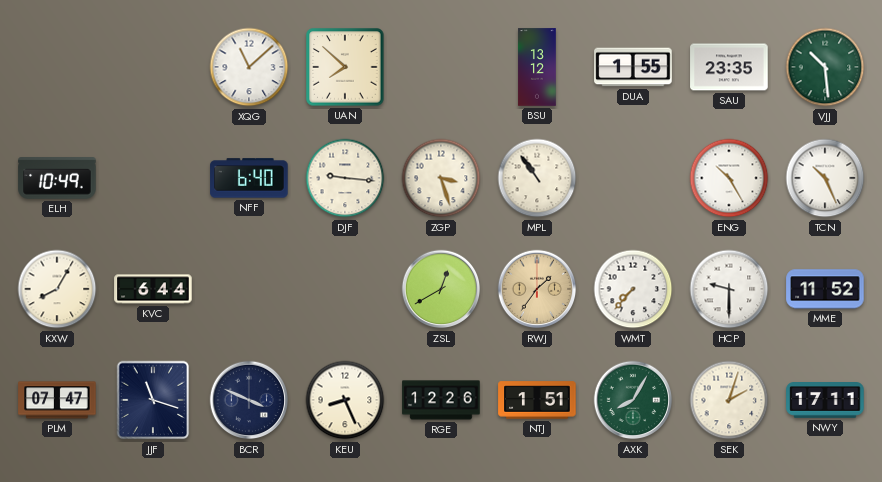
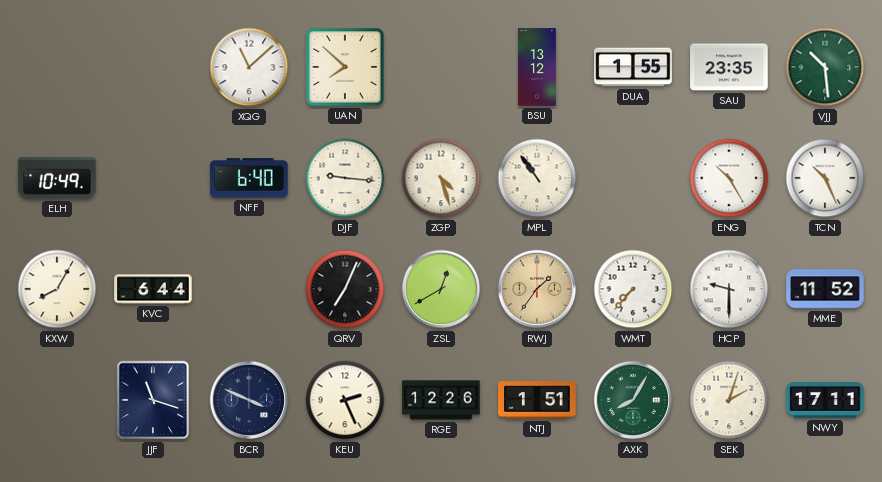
ZGP: 3:27 -> 4:27 (441, 178)
QRV: none -> 7:04 (345, 289)
PLM: 07:47 -> none (57, 400)
KEU: 8:26 -> 2:26 (345, 400)
